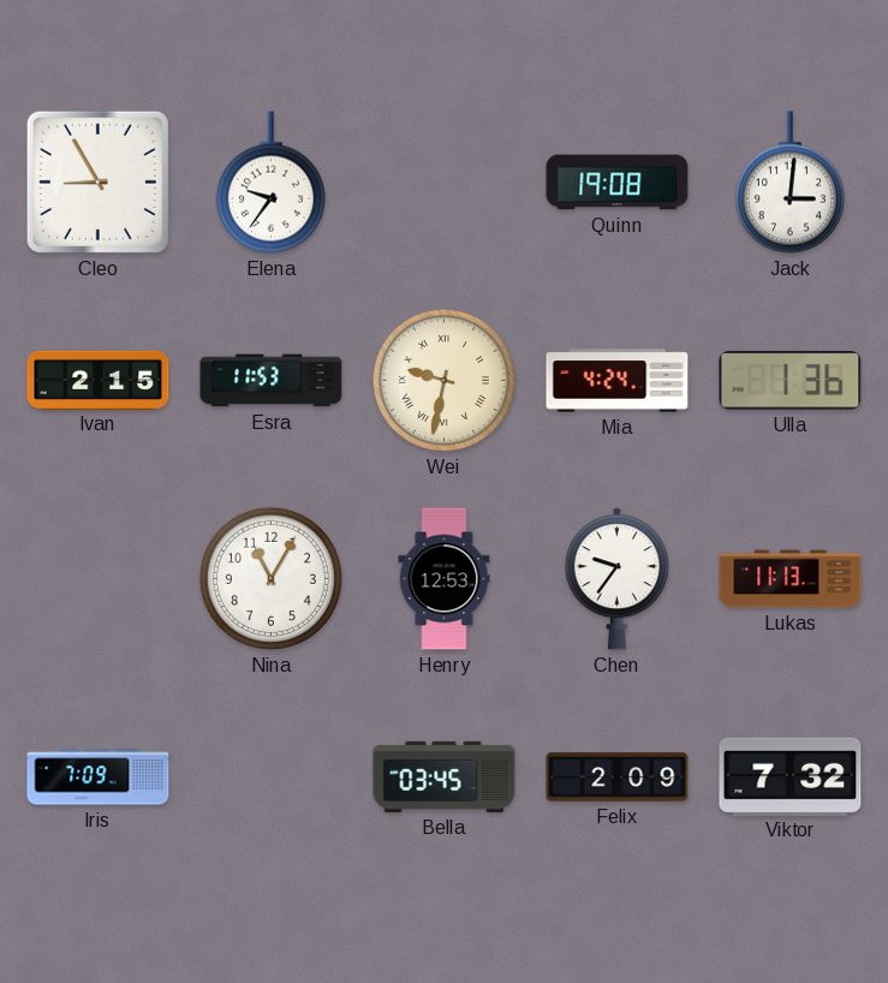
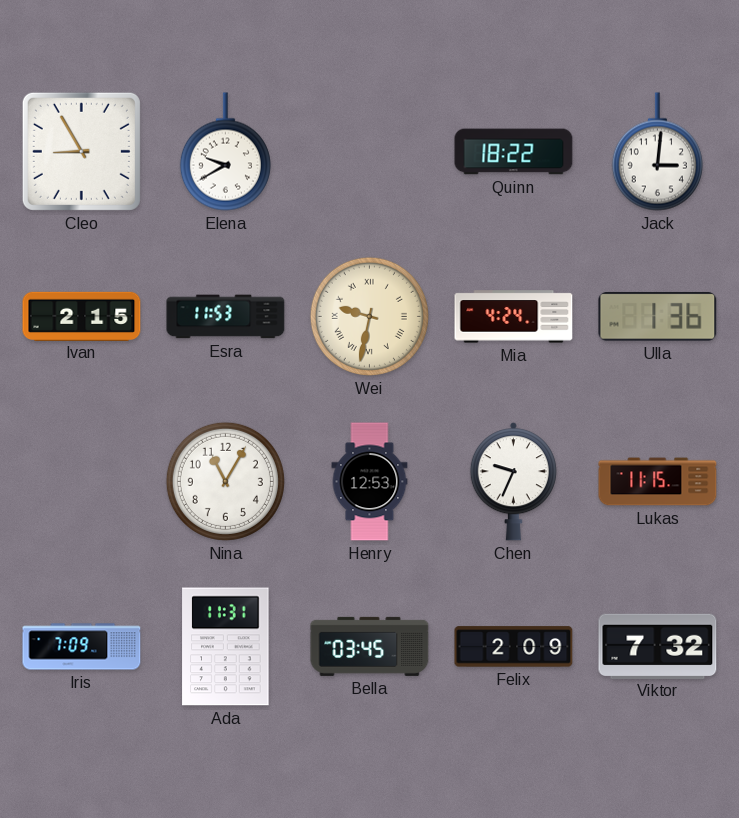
Elena: 9:36 -> 9:40 (225, 152)
Quinn: 19:08 -> 18:22 (514, 152)
Chen: 9:36 -> 9:34 (513, 482)
Lukas: 11:13 -> 11:15 (658, 482)
Ada: none -> 11:31 (226, 647)
